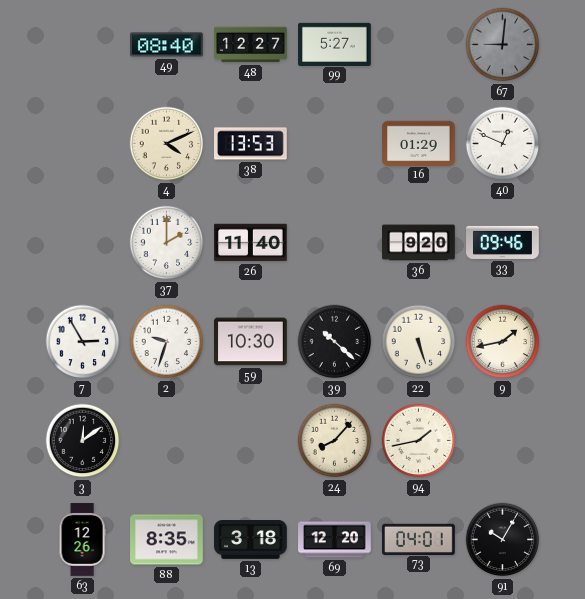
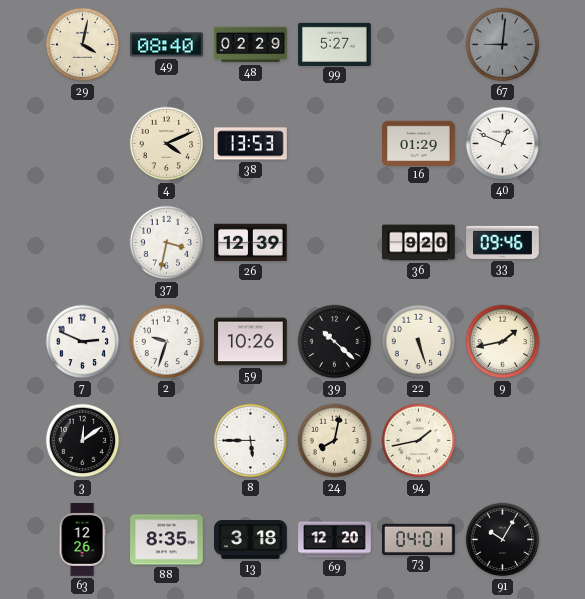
29: none -> 4:02 (83, 45)
48: 12:27 -> 02:29 (251, 45)
37: 2:00 -> 3:32 (167, 243)
26: 11:40 -> 12:39 (251, 243)
7: 2:55 -> 2:49 (83, 342)
59: 10:30 -> 10:26 (251, 342)
8: none -> 5:45 (251, 441)
24: 8:07 -> 8:02 (335, 441)
